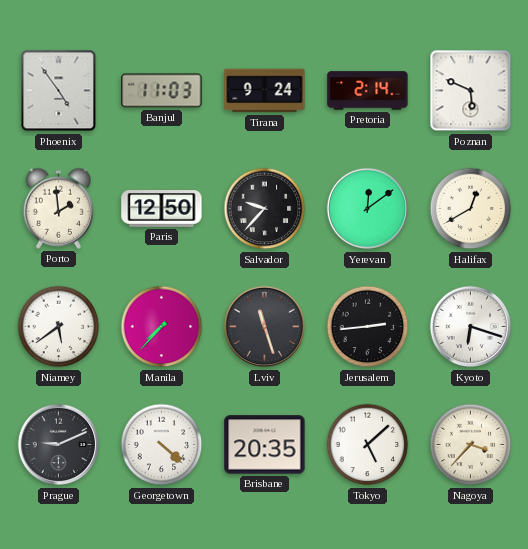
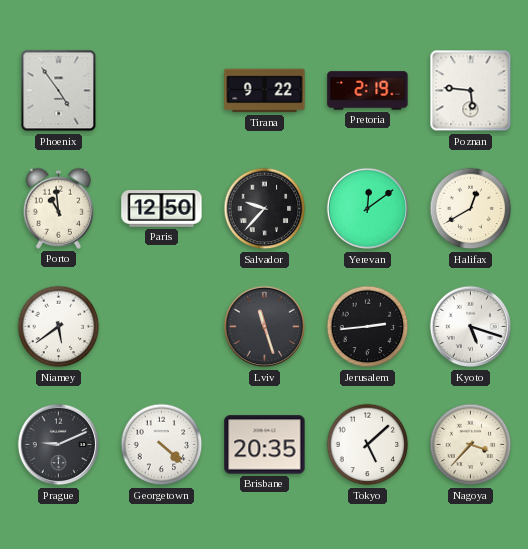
Banjul: 11:03 -> none (162, 91)
Tirana: 9:24 -> 9:22 (265, 91)
Pretoria: 2:14 -> 2:19 (368, 91)
Poznan: 5:49 -> 5:46 (471, 91)
Porto: 1:59 -> 10:59 (58, 208)
Manila: 7:37 -> none (162, 327)
Kyoto: 6:18 -> 5:18 (471, 327)
